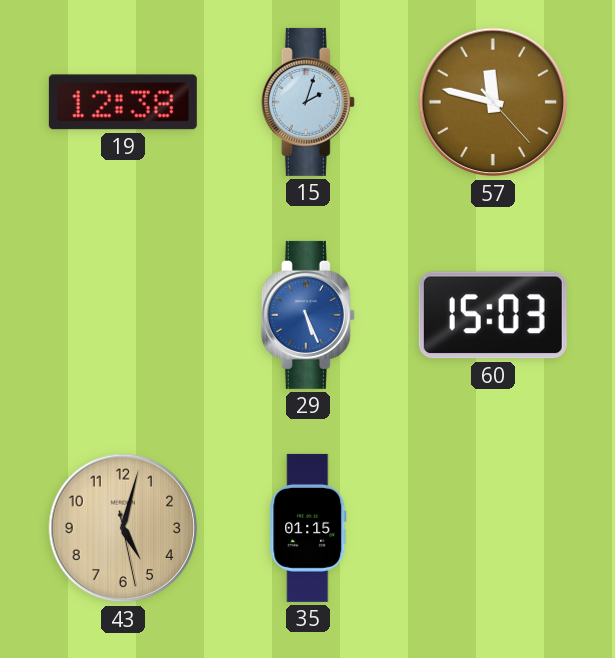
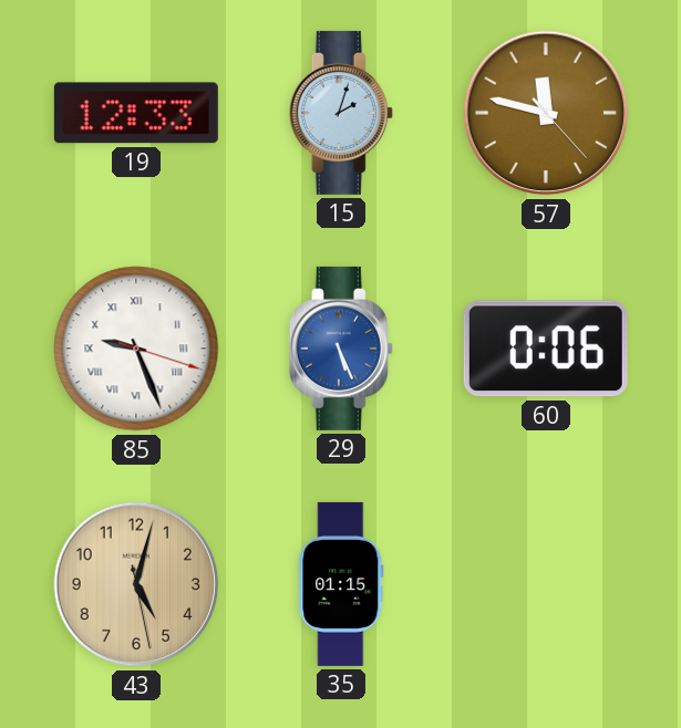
19: 12:38 -> 12:33 (136, 113)
85: none -> 9:26 (136, 349)
60: 15:03 -> 0:06 (546, 349)
